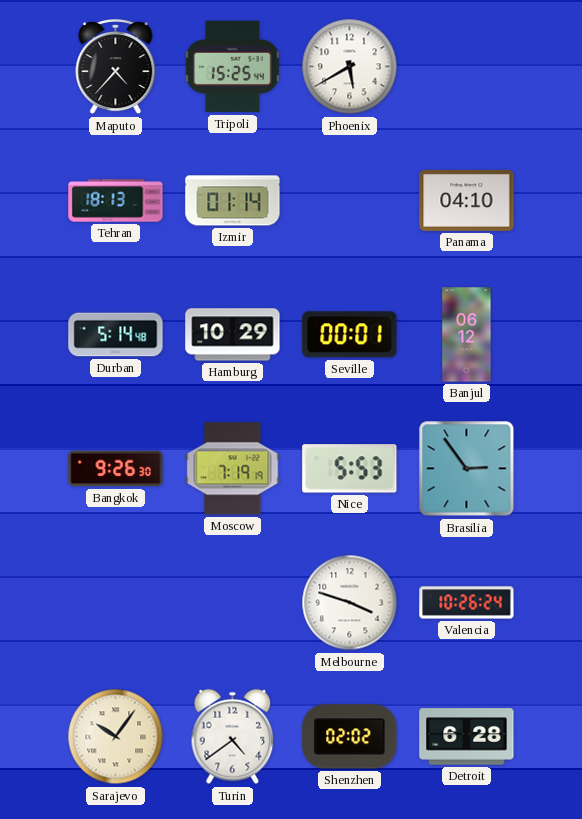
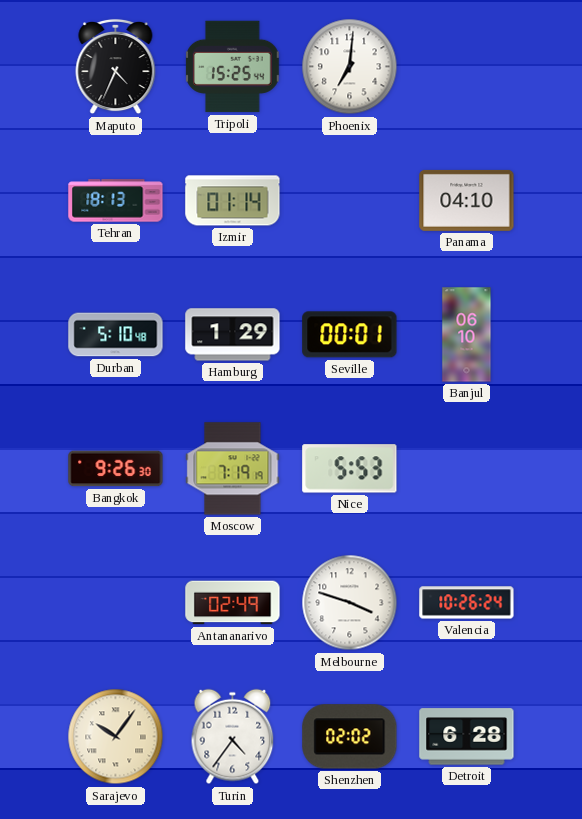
Maputo: 4:37 -> 4:34 (116, 67)
Phoenix: 5:40 -> 7:01 (350, 67)
Durban: 5:14 -> 5:10 (116, 335)
Hamburg: 10:29 -> 1:29 (233, 335)
Banjul: 06:12 -> 06:10 (467, 335)
Brasilia: 2:54 -> none (467, 469)
Antananarivo: none -> 02:49 (233, 603)
Turin: 4:39 -> 4:36 (233, 737)
